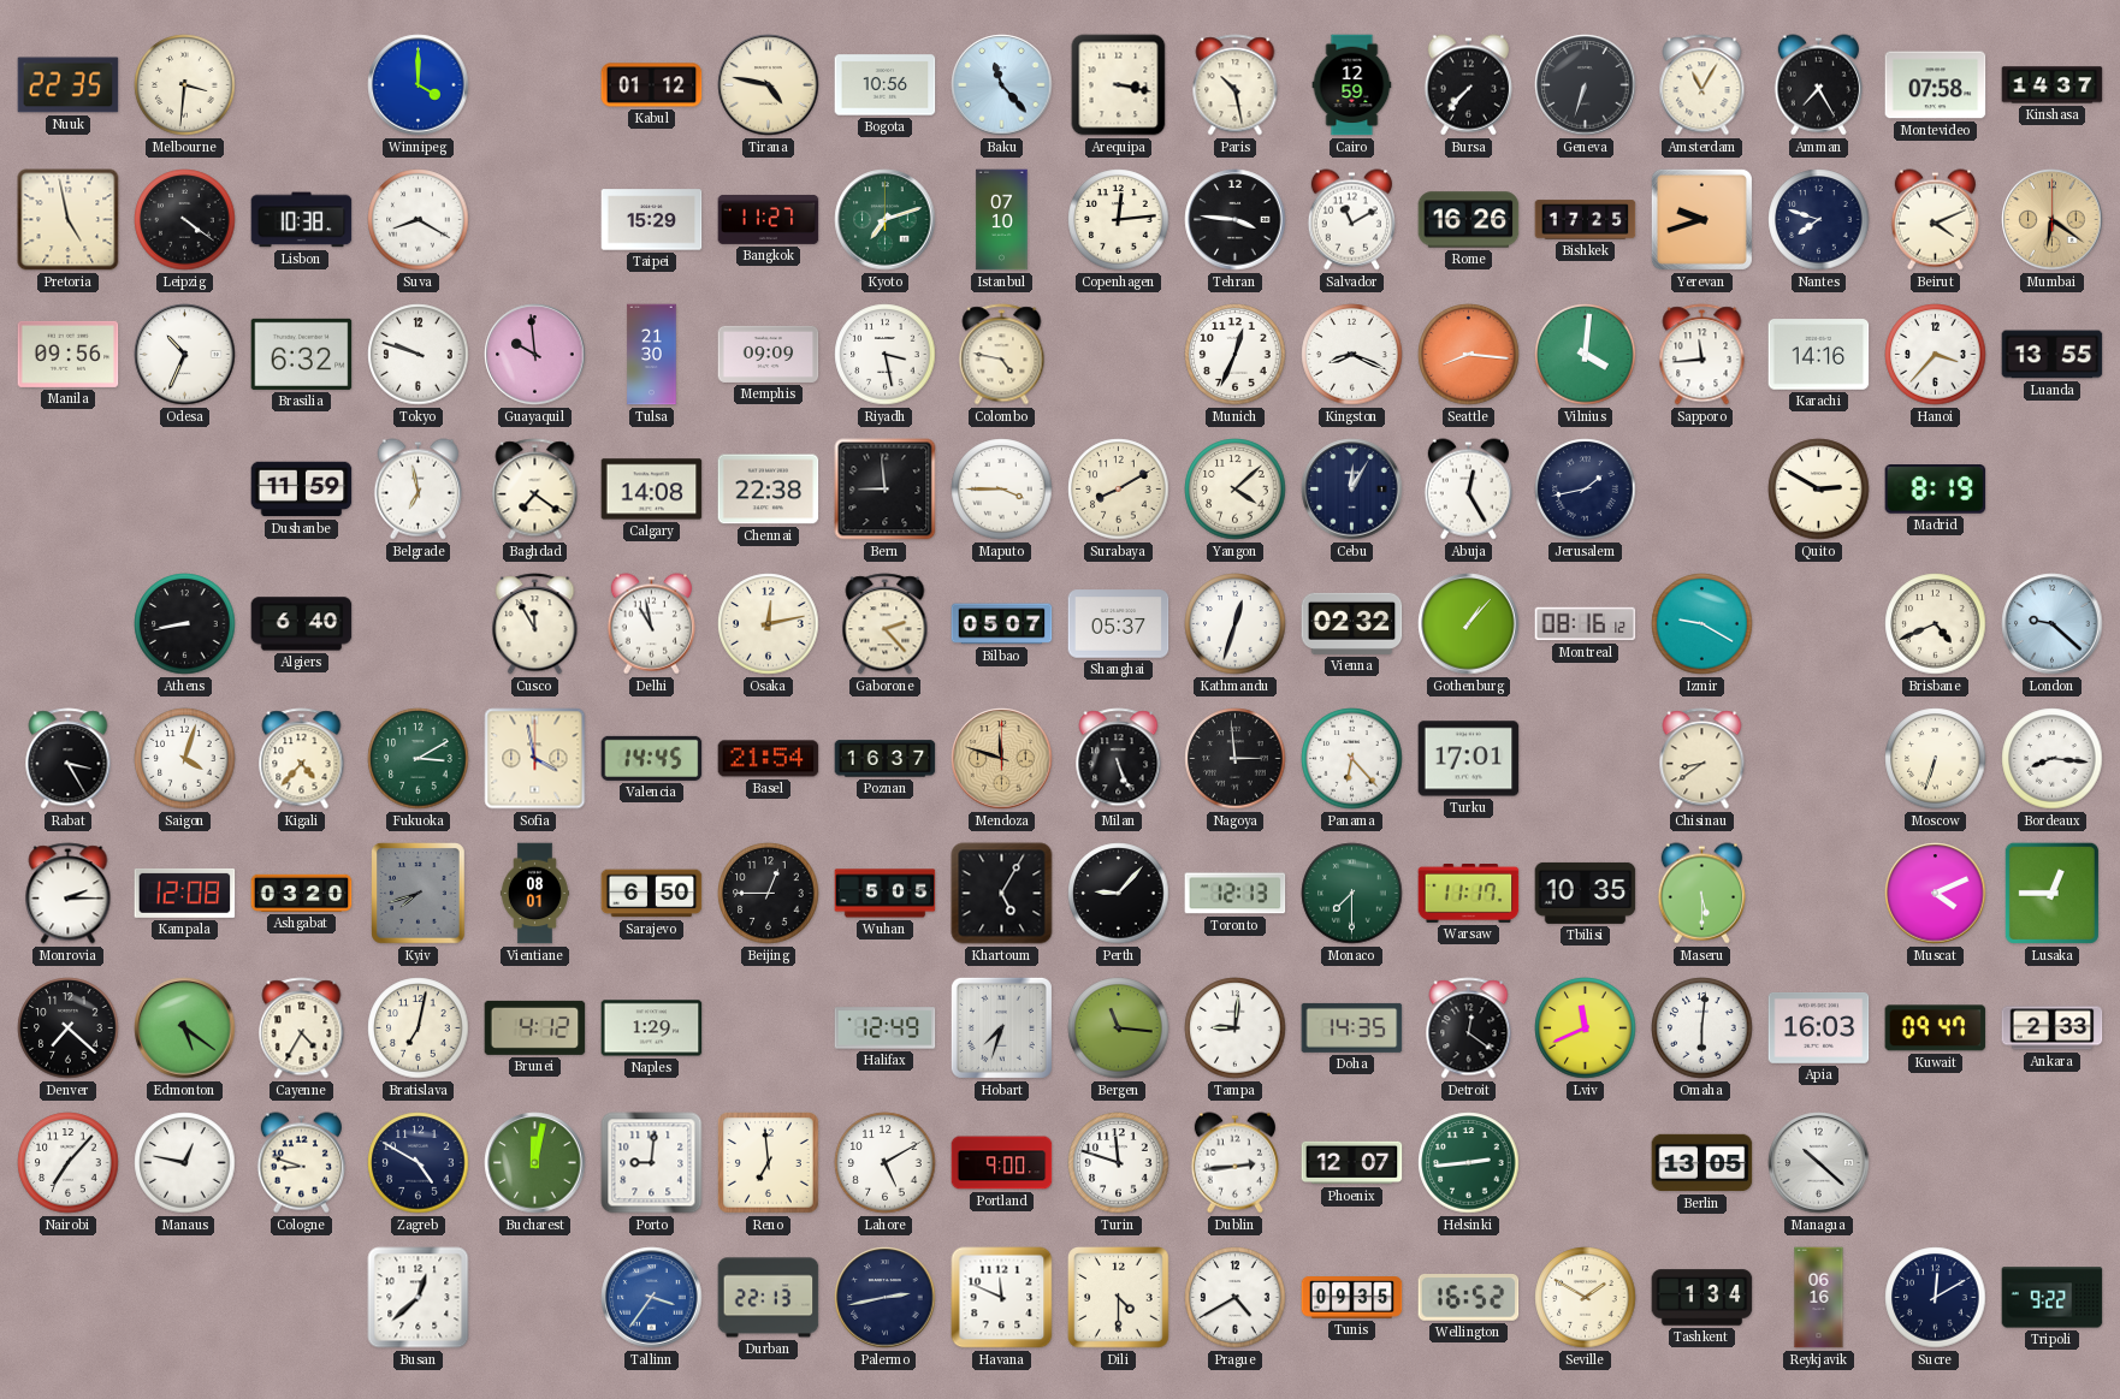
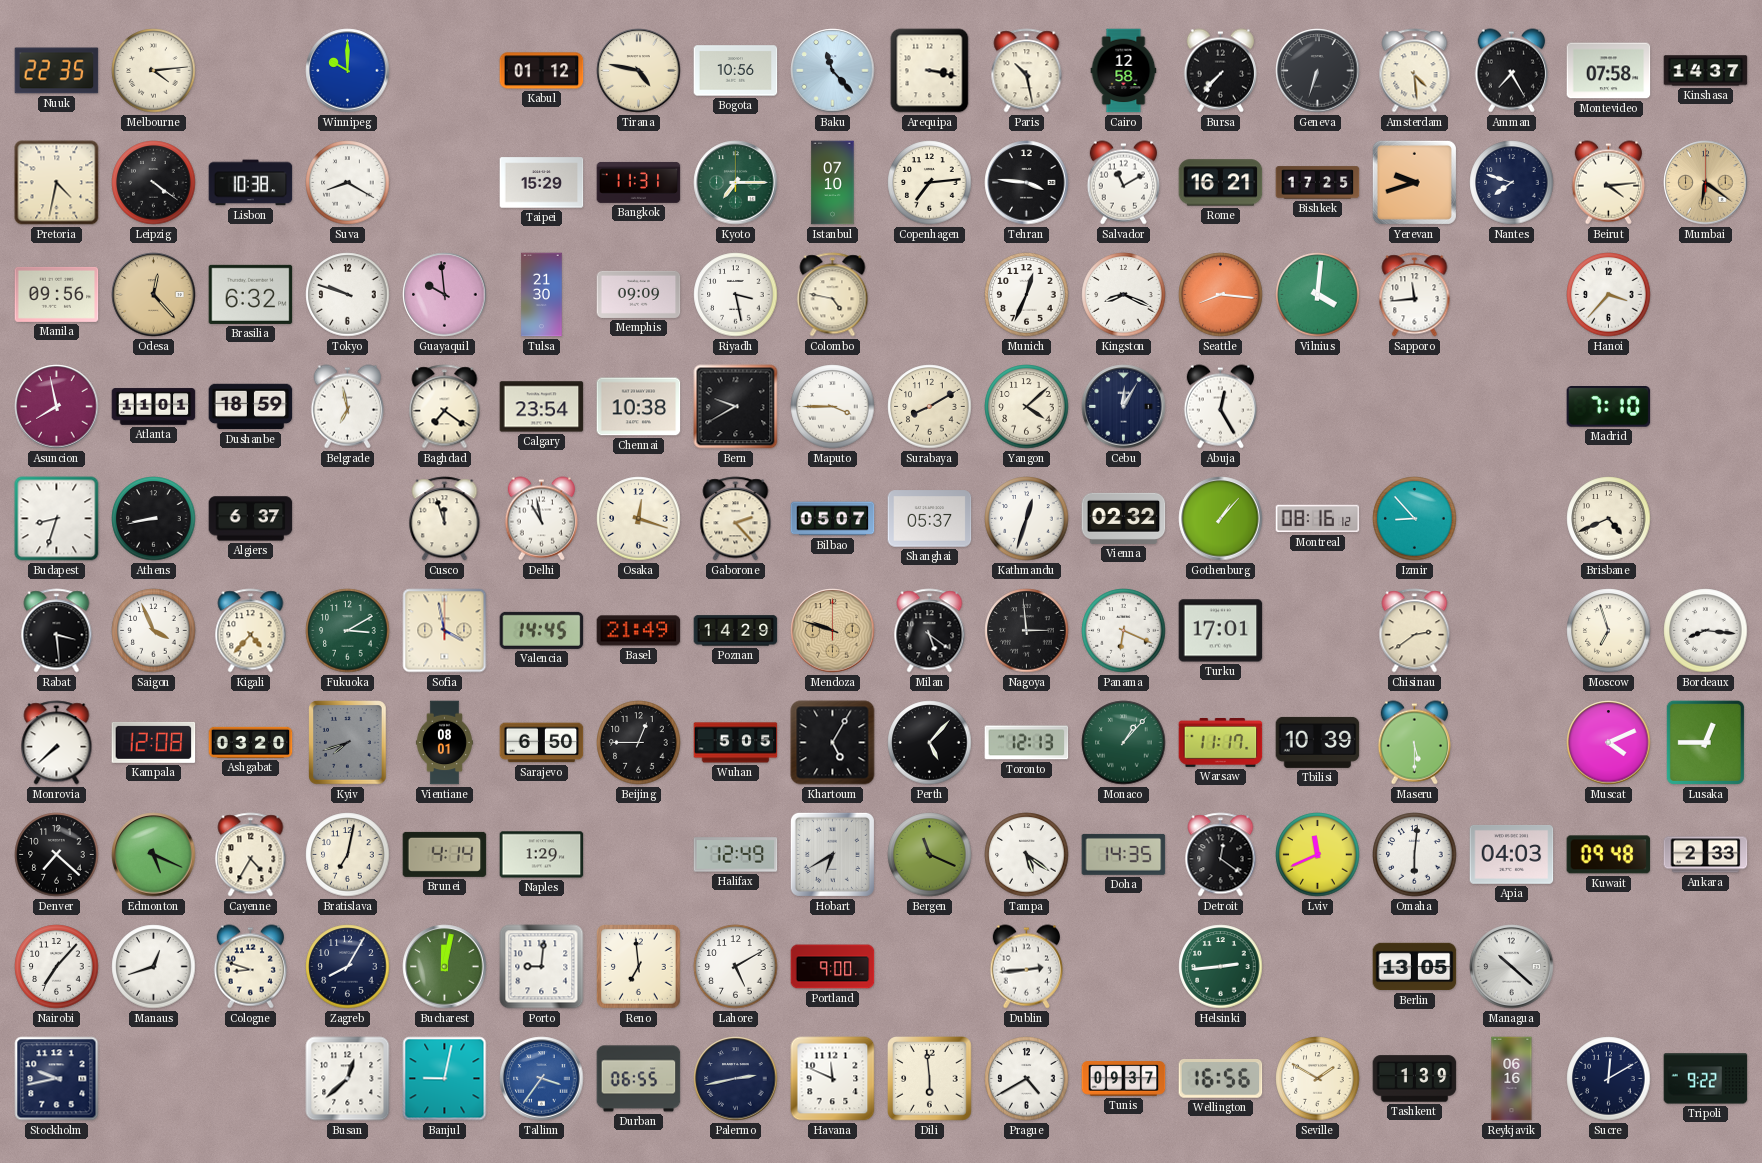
Melbourne: 3:31 -> 4:14 (154, 71)
Winnipeg: 4:00 -> 10:00 (348, 71)
Cairo: 12:59 -> 12:58 (1124, 71)
Amsterdam: 11:05 -> 4:29 (1415, 71)
Pretoria: 4:58 -> 4:32 (57, 183)
Bangkok: 11:27 -> 11:31 (639, 182)
Kyoto: 7:12 -> 7:15 (736, 183)
Copenhagen: 12:14 -> 7:14 (930, 183)
Rome: 16:26 -> 16:21 (1221, 183)
Beirut: 4:11 -> 4:14 (1608, 183)
Odesa: 10:34 -> 12:23 (154, 295)
Odesa dial: white -> champagne (154, 295)
Karachi: 14:16 -> none (1819, 355)
Luanda: 13:55 -> none (2053, 355)
Asuncion: none -> 7:58 (57, 407)
Atlanta: none -> 11:01 (154, 407)
Dushanbe: 11:59 -> 18:59 (251, 407)
Calgary: 14:08 -> 23:54 (542, 407)
Chennai: 22:38 -> 10:38 (639, 407)
Bern: 8:59 -> 9:40 (736, 407)
Jerusalem: 1:43 -> none (1586, 490)
Quito: 2:50 -> none (1819, 490)
Madrid: 8:19 -> 7:10 (1609, 407)
Budapest: none -> 8:33 (57, 519)
Algiers: 6:40 -> 6:37 (251, 519)
Cusco: 11:55 -> 11:57 (445, 519)
Osaka: 12:13 -> 12:18 (639, 519)
Izmir: 9:20 -> 8:53 (1415, 519)
London: 9:22 -> none (2053, 624)
Rabat: 3:25 -> 3:29 (57, 631)
Saigon: 4:03 -> 3:56 (154, 631)
Basel: 21:54 -> 21:49 (639, 631)
Poznan: 16:37 -> 14:29 (736, 631)
Mendoza: 11:48 -> 9:48 (833, 631)
Milan: 5:26 -> 5:21 (930, 631)
Panama: 6:23 -> 6:19 (1124, 631)
Chisinau: 8:39 -> 2:39 (1415, 631)
Moscow: 6:33 -> 6:57 (1609, 631)
Monrovia: 2:15 -> 7:38 (57, 743)
Perth: 9:07 -> 5:07 (930, 743)
Monaco: 7:30 -> 1:07 (1124, 743)
Tbilisi: 10:35 -> 10:39 (1318, 742)
Edmonton: 5:21 -> 5:19 (154, 855)
Brunei: 4:12 -> 4:14 (445, 854)
Hobart: 7:33 -> 6:40 (832, 854)
Bergen: 11:16 -> 11:19 (930, 855)
Tampa: 9:01 -> 5:21 (1027, 855)
Apia: 16:03 -> 04:03 (1512, 854)
Kuwait: 09:47 -> 09:48 (1609, 855)
Manaus: 12:47 -> 12:42 (154, 967)
Zagreb: 4:50 -> 8:05 (348, 967)
Turin: 11:48 -> none (1119, 1163)
Phoenix: 12:07 -> none (1352, 1163)
Stockholm: none -> 9:43 (57, 1079)
Banjul: none -> 9:02 (445, 1079)
Durban: 22:13 -> 06:55 (639, 1079)
Dili: 4:30 -> 5:59 (930, 1079)
Tunis: 09:35 -> 09:37 (1124, 1079)
Wellington: 16:52 -> 16:56 (1221, 1079)
Tashkent: 1:34 -> 1:39 (1415, 1079)
